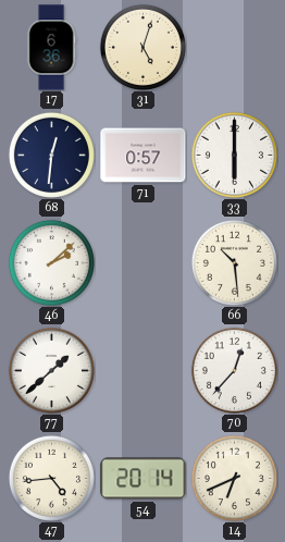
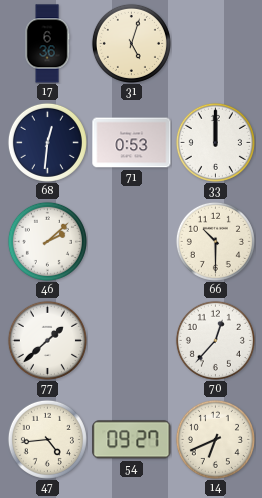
71: 0:57 -> 0:53 (132, 143)
33: 6:00 -> 12:00 (215, 142)
66: 10:29 -> 10:30 (215, 241)
54: 20:14 -> 09:27 (132, 440)
